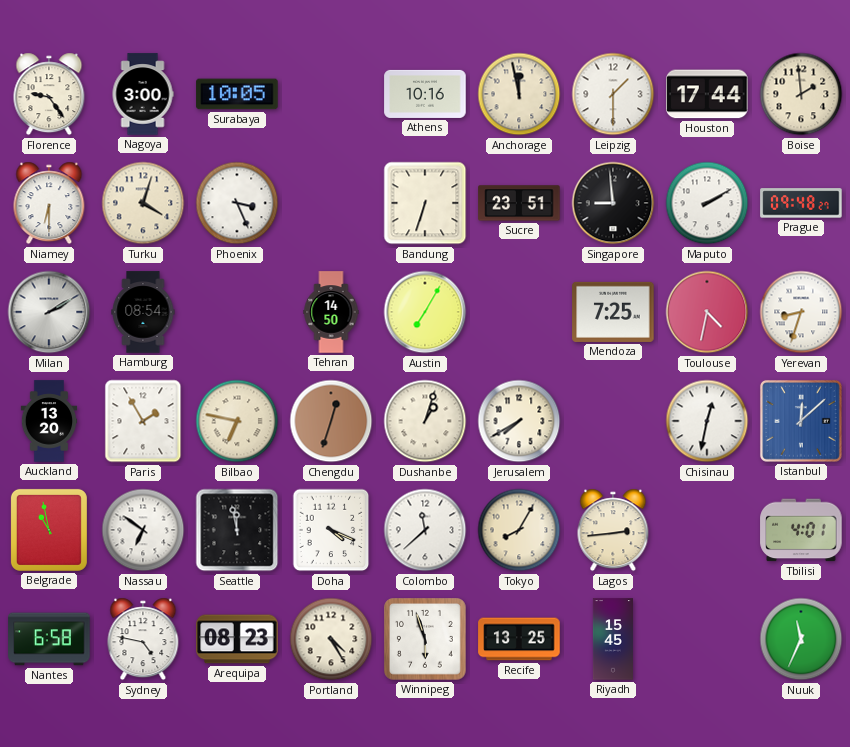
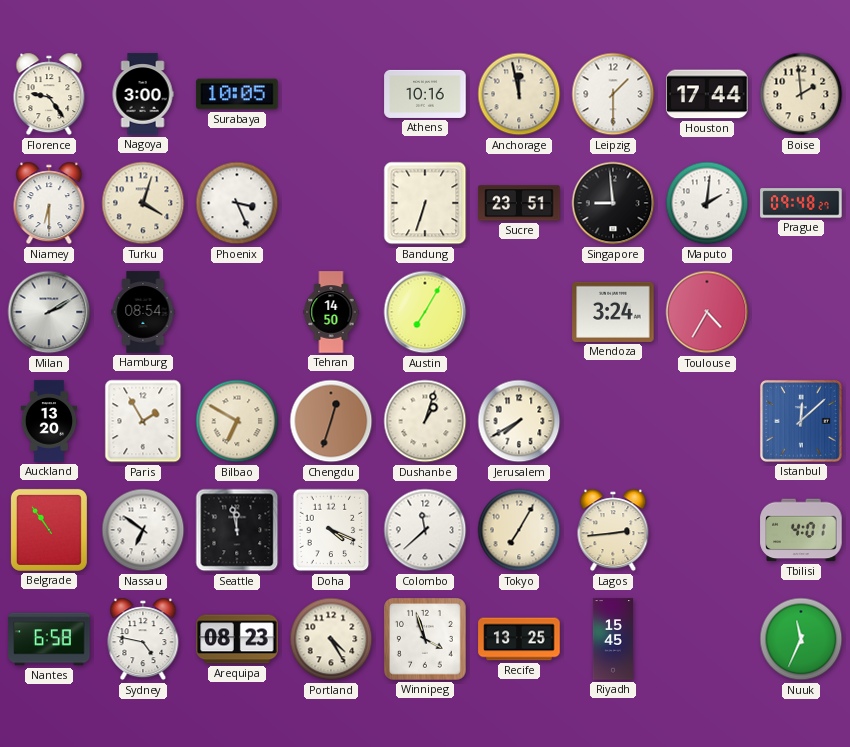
Maputo: 2:10 -> 2:01 (707, 203)
Mendoza: 7:25 -> 3:24 (613, 312)
Toulouse: 4:32 -> 4:35 (707, 312)
Yerevan: 8:33 -> none (801, 312)
Bilbao: 6:47 -> 6:50 (237, 421)
Chisinau: 12:32 -> none (707, 421)
Belgrade: 10:58 -> 10:54 (49, 530)
Tokyo: 8:05 -> 7:05 (519, 530)
Winnipeg: 5:57 -> 3:57 (426, 640)
